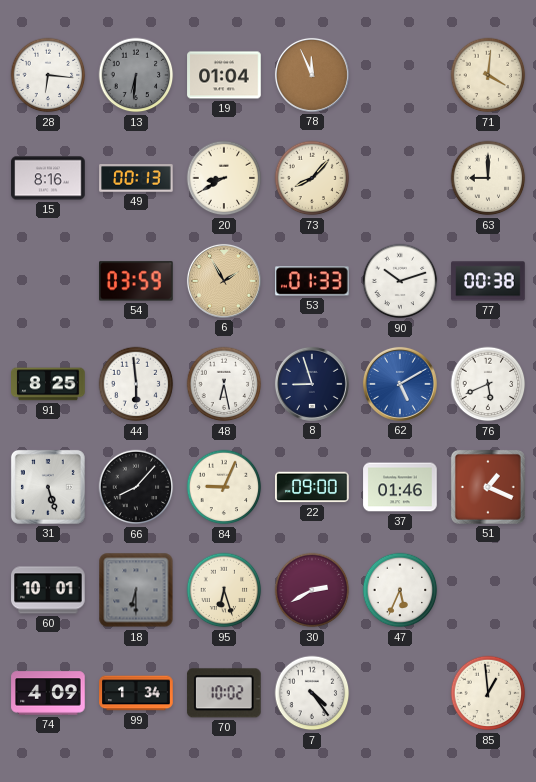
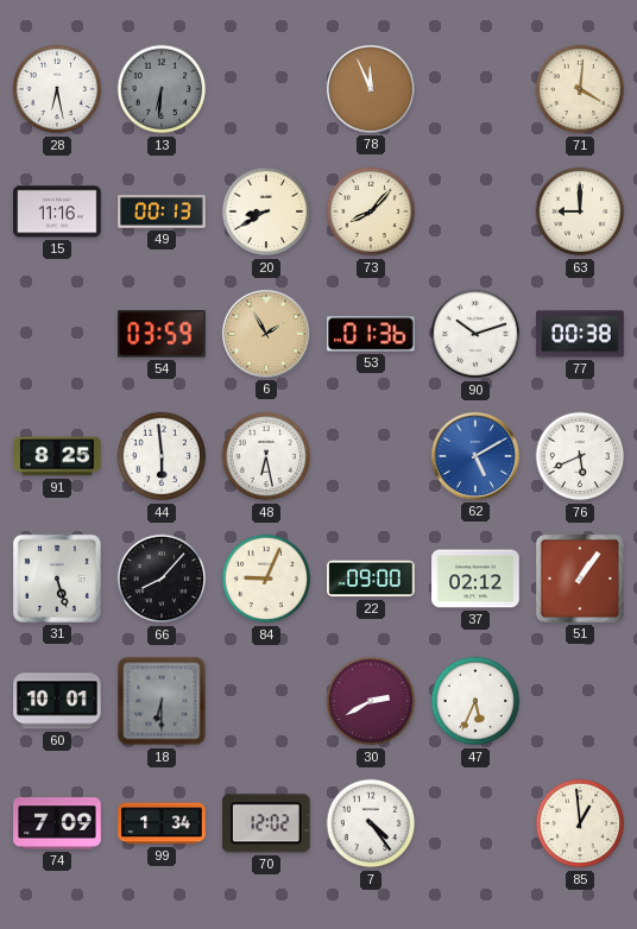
28: 6:16 -> 6:28 (57, 89)
19: 01:04 -> none (224, 75)
15: 8:16 -> 11:16 (57, 211)
53: 01:33 -> 01:36 (371, 334)
8: 8:57 -> none (312, 384)
37: 01:46 -> 02:12 (475, 579)
51: 1:19 -> 1:06 (580, 579)
95: 6:27 -> none (224, 590)
74: 4:09 -> 7:09 (57, 823)
70: 10:02 -> 12:02 (266, 823)
